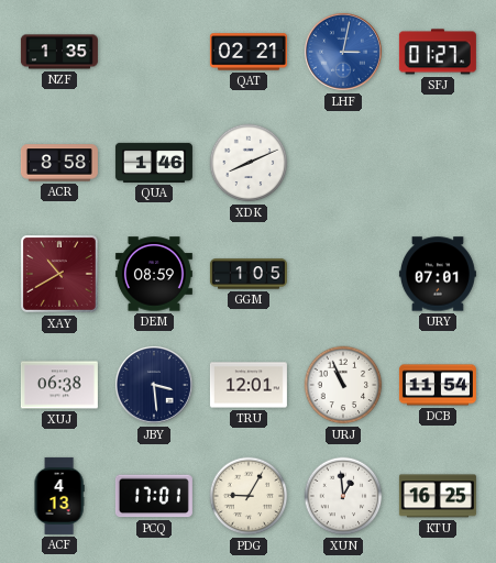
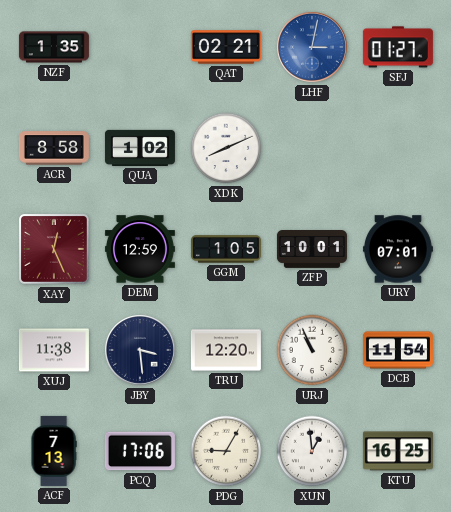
QUA: 1:46 -> 1:02 (140, 148)
XAY: 10:40 -> 12:26 (54, 249)
DEM: 08:59 -> 12:59 (140, 249)
ZFP: none -> 10:01 (312, 250)
XUJ: 06:38 -> 11:38 (54, 350)
TRU: 12:01 -> 12:20 (226, 350)
ACF: 4:13 -> 7:13 (54, 451)
PCQ: 17:01 -> 17:06 (140, 451)
